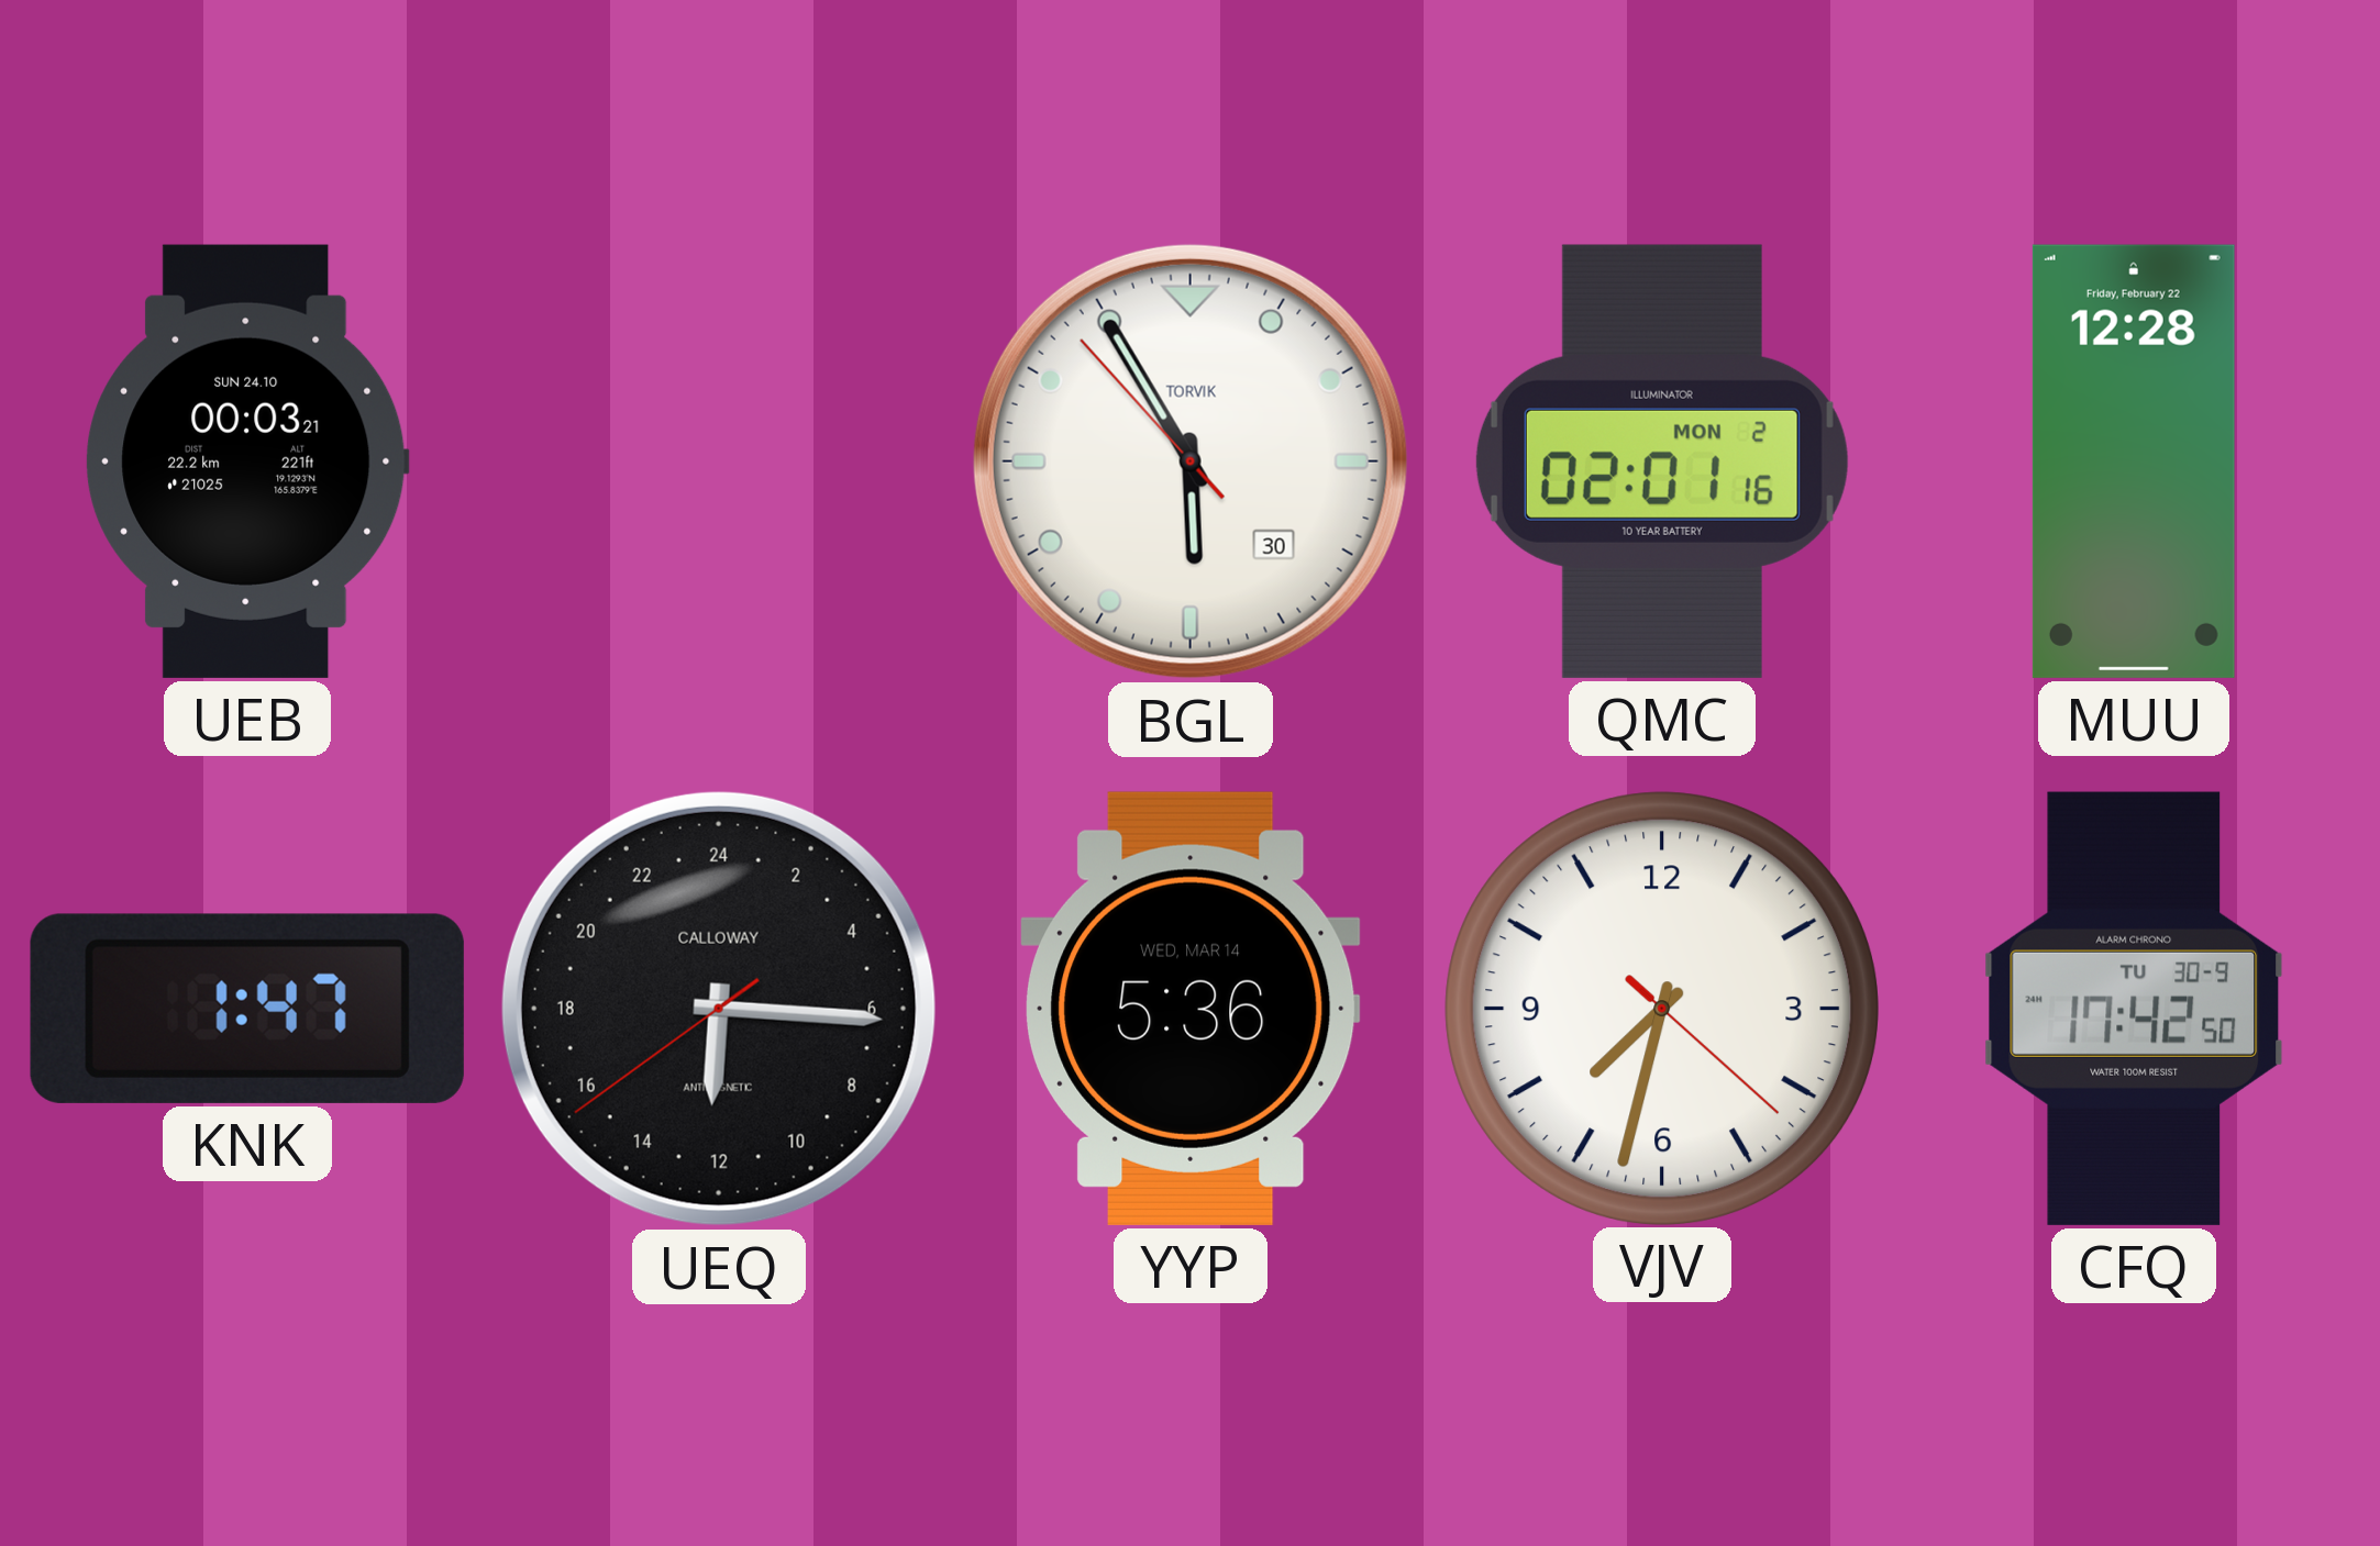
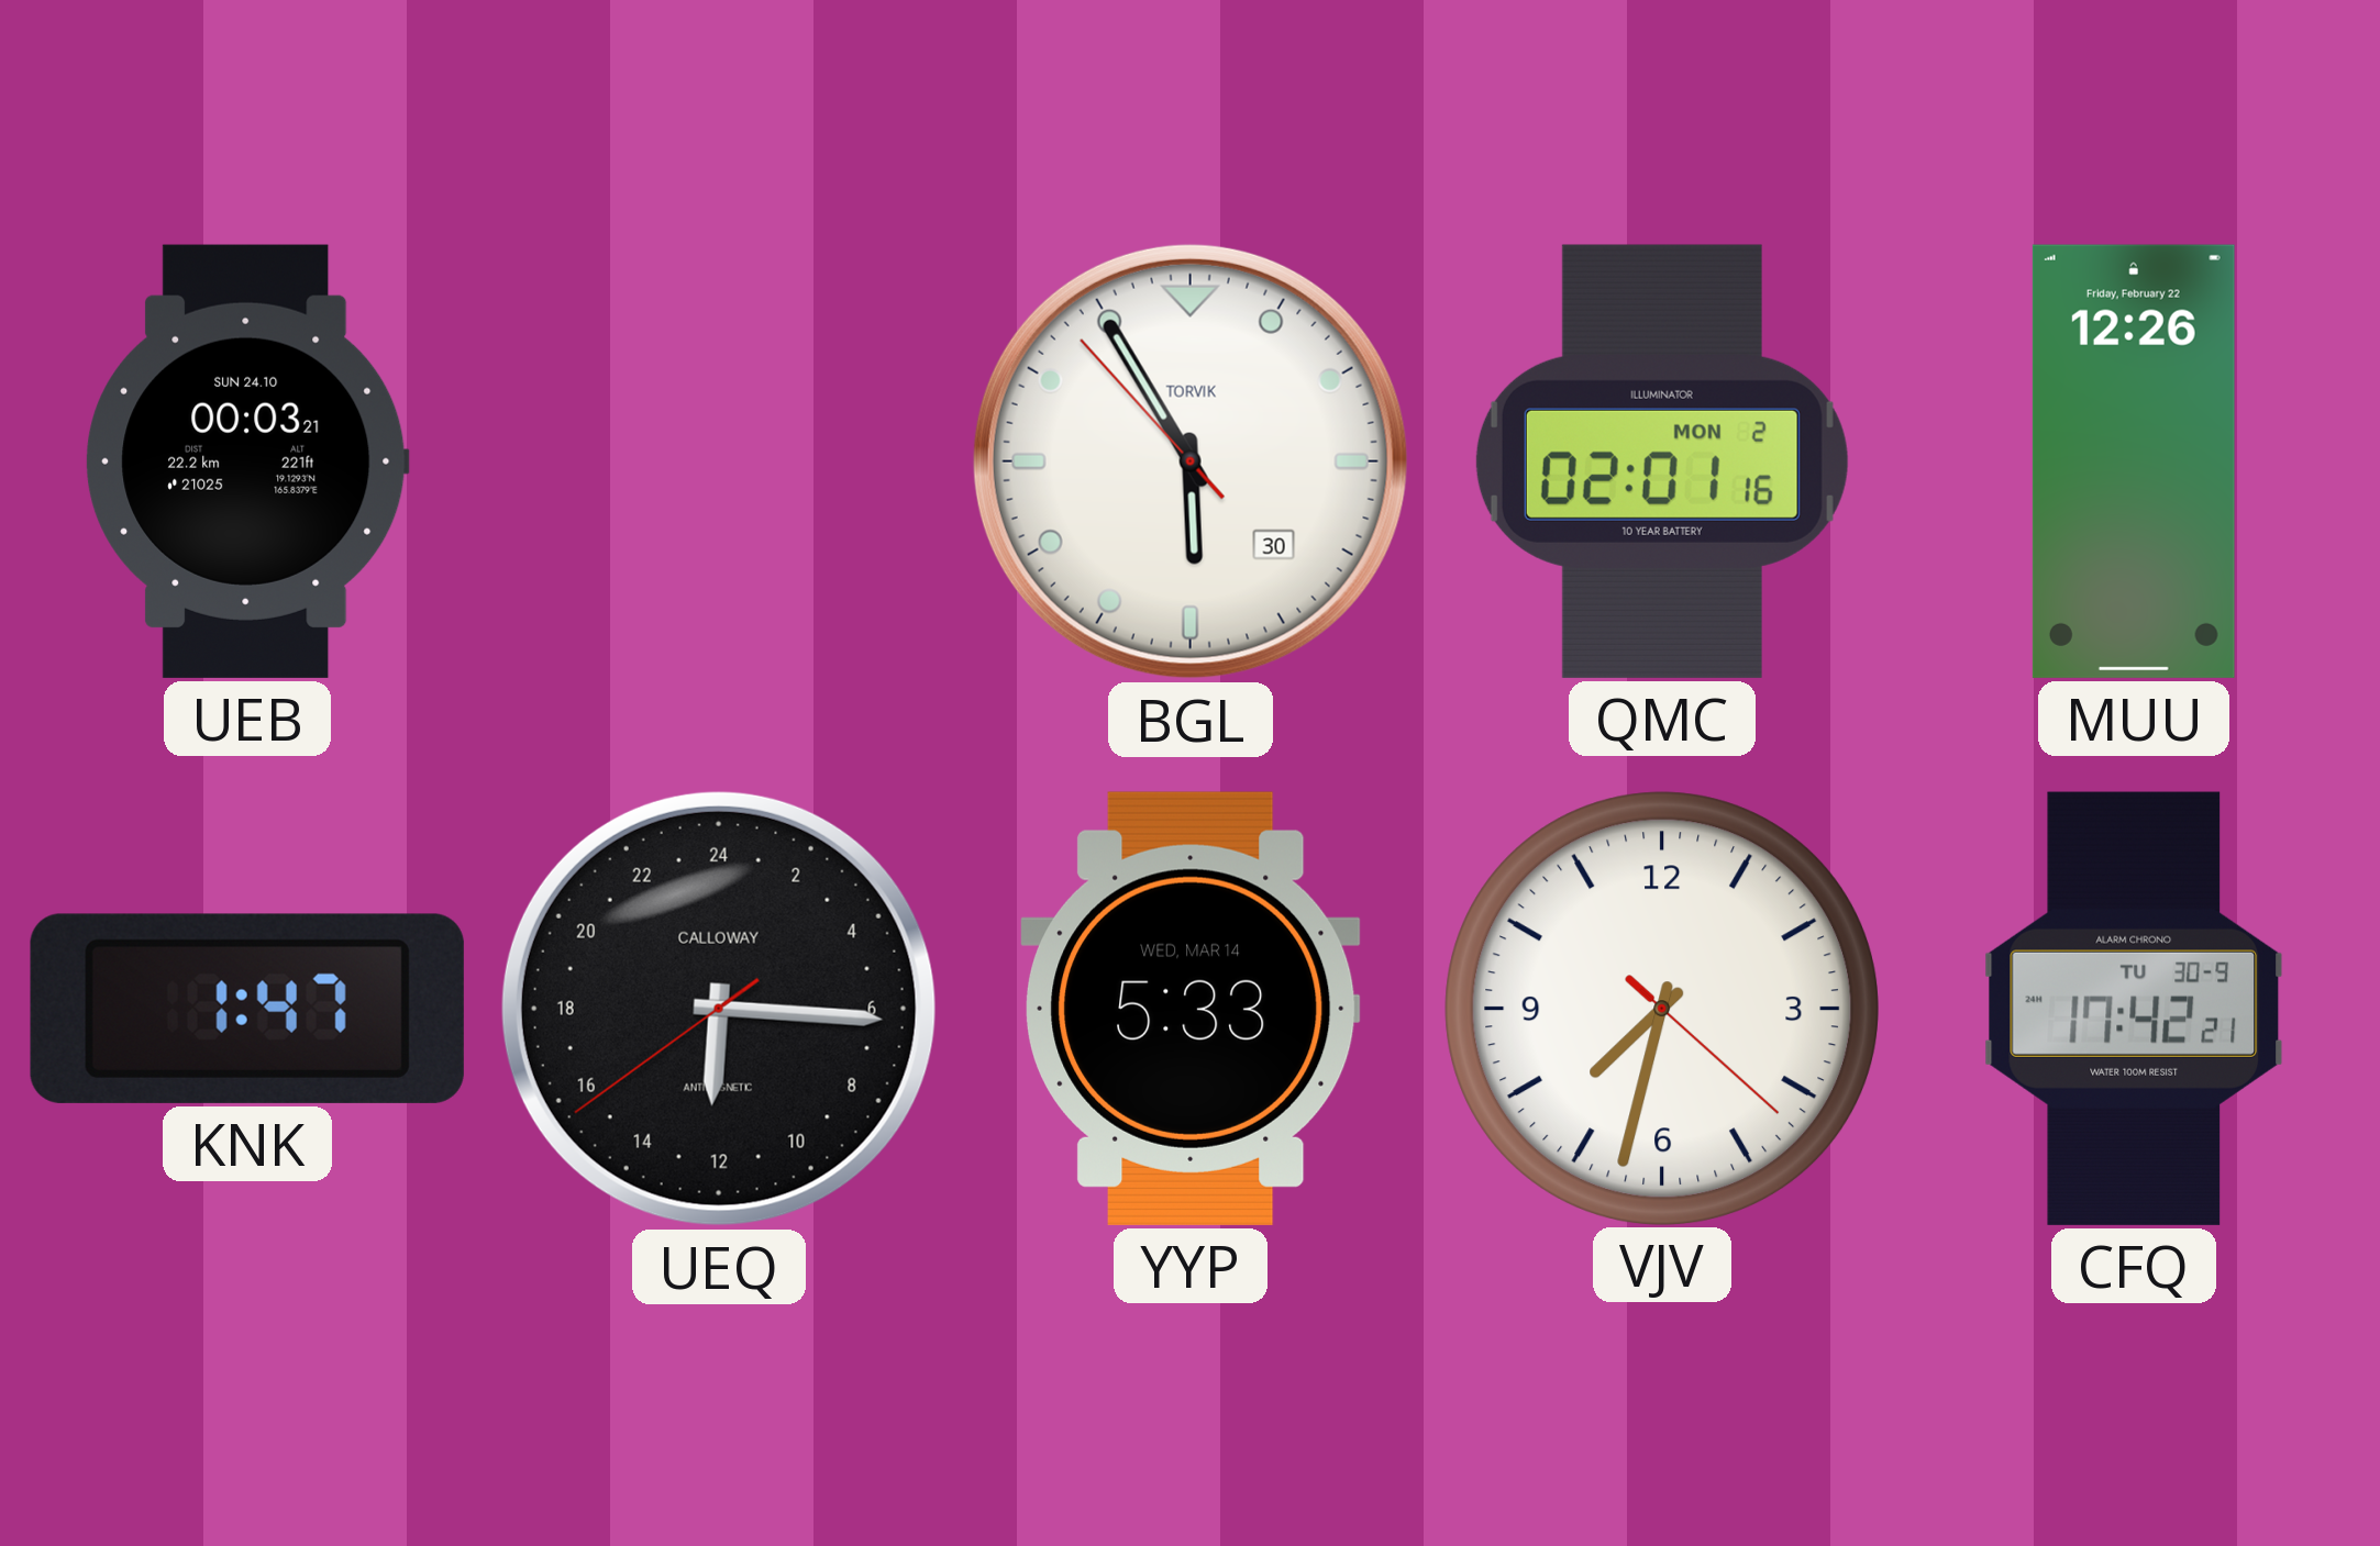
MUU: 12:28 -> 12:26 (2134, 461)
YYP: 5:36 -> 5:33 (1191, 1009)
CFQ: 17:42:50 -> 17:42:21 (2134, 1009)
